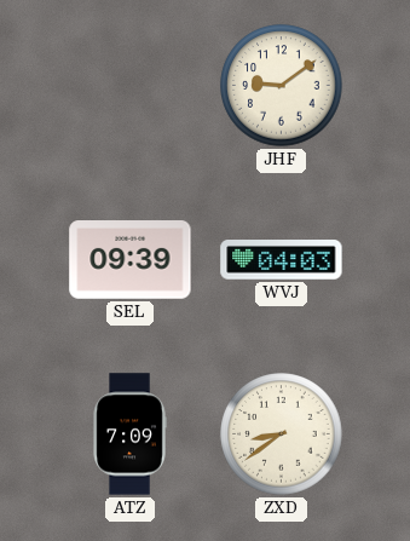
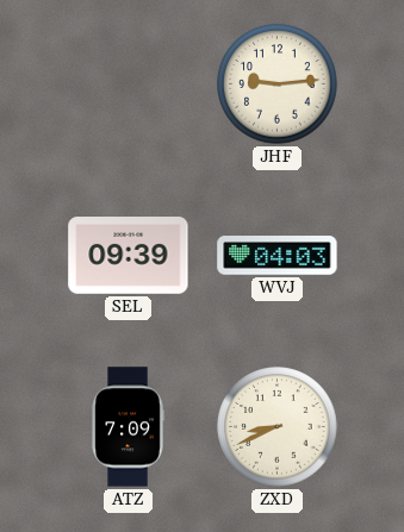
JHF: 9:09 -> 9:14 (278, 85)
ZXD: 8:39 -> 8:41 (278, 427)
